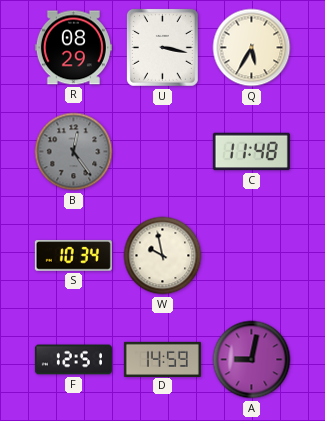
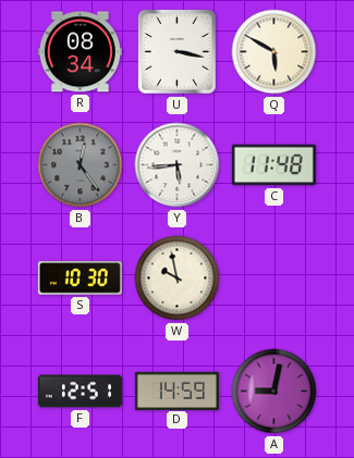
R: 08:29 -> 08:34 (80, 52)
Q: 5:35 -> 5:50 (274, 52)
Y: none -> 5:44 (178, 165)
S: 10:34 -> 10:30 (80, 278)
